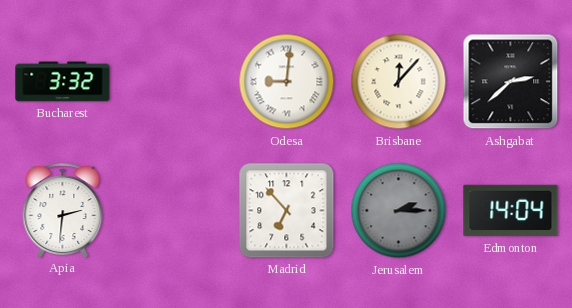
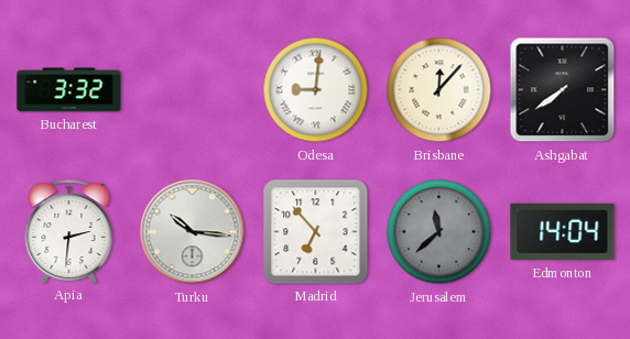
Ashgabat: 2:38 -> 7:39 (563, 90)
Turku: none -> 10:16 (193, 232)
Jerusalem: 2:15 -> 11:38 (439, 232)
